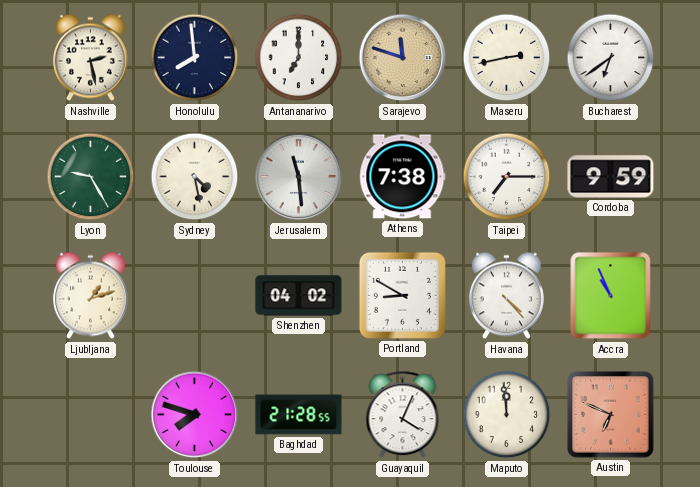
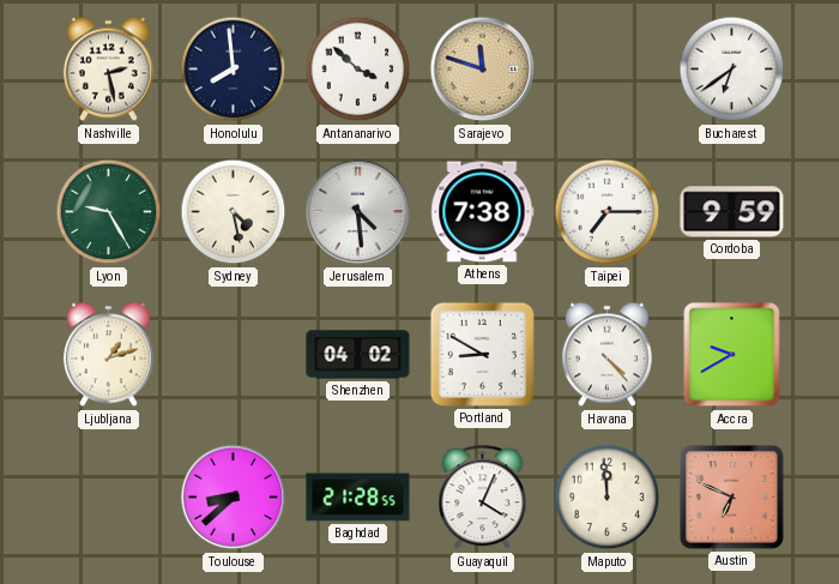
Antananarivo: 7:00 -> 3:52 (358, 70)
Maseru: 2:43 -> none (507, 58)
Jerusalem: 11:29 -> 4:29 (358, 212)
Accra: 10:56 -> 9:40 (732, 355)
Toulouse: 7:48 -> 8:38 (234, 498)
